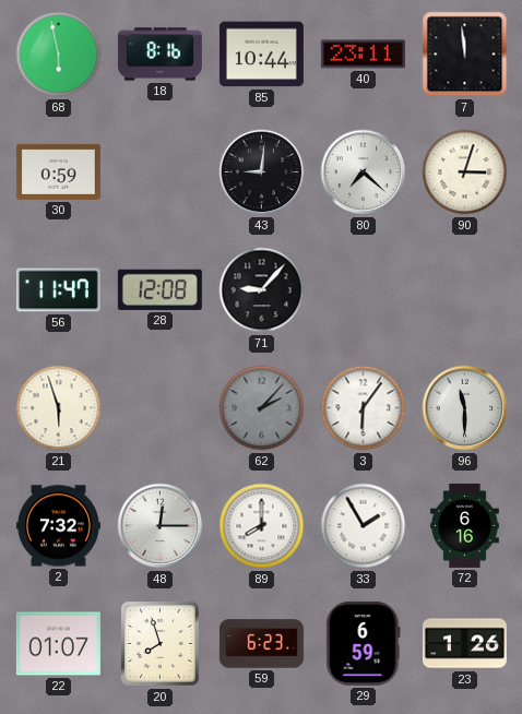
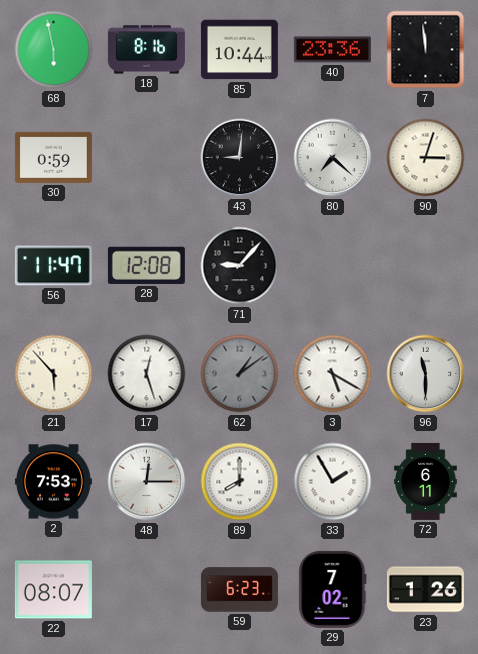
40: 23:11 -> 23:36 (332, 50)
21: 5:57 -> 5:53 (54, 374)
17: none -> 12:27 (147, 374)
62: 2:07 -> 1:09 (240, 374)
3: 6:06 -> 5:20 (333, 374)
2: 7:32 -> 7:53 (53, 482)
72: 6:16 -> 6:11 (426, 481)
22: 01:07 -> 08:07 (53, 590)
20: 7:57 -> none (161, 644)
29: 6:59 -> 7:02 (333, 589)
